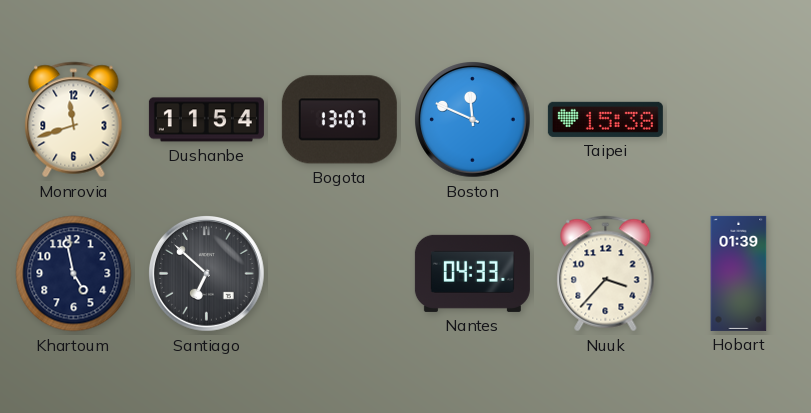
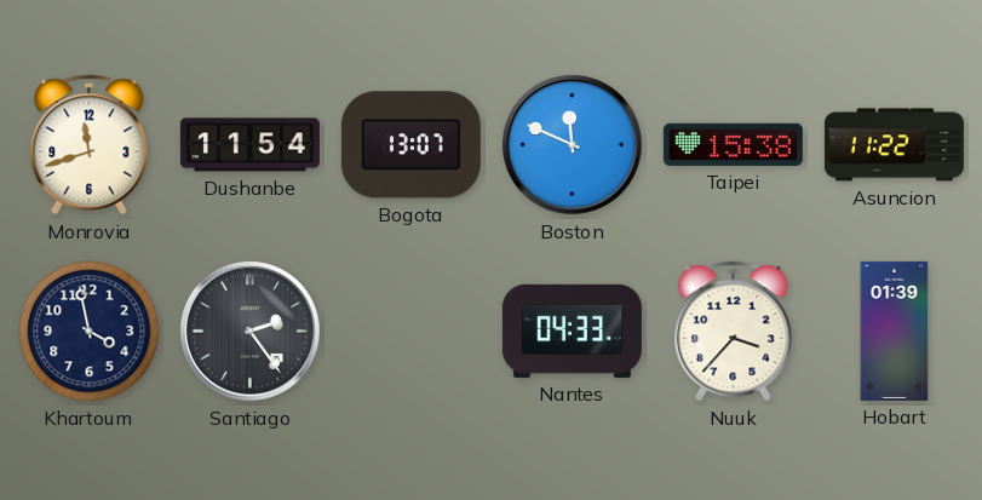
Asuncion: none -> 11:22 (894, 145)
Khartoum: 4:58 -> 3:58 (90, 332)
Santiago: 6:52 -> 2:24 (251, 332)
